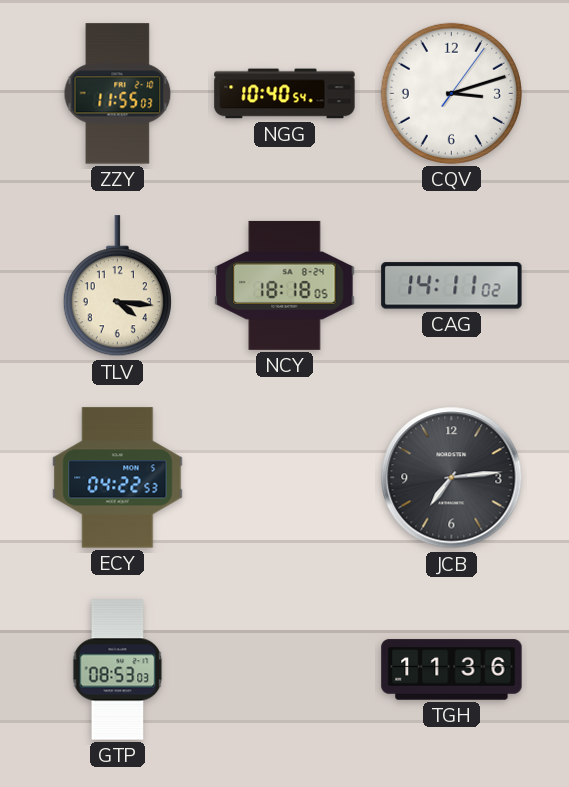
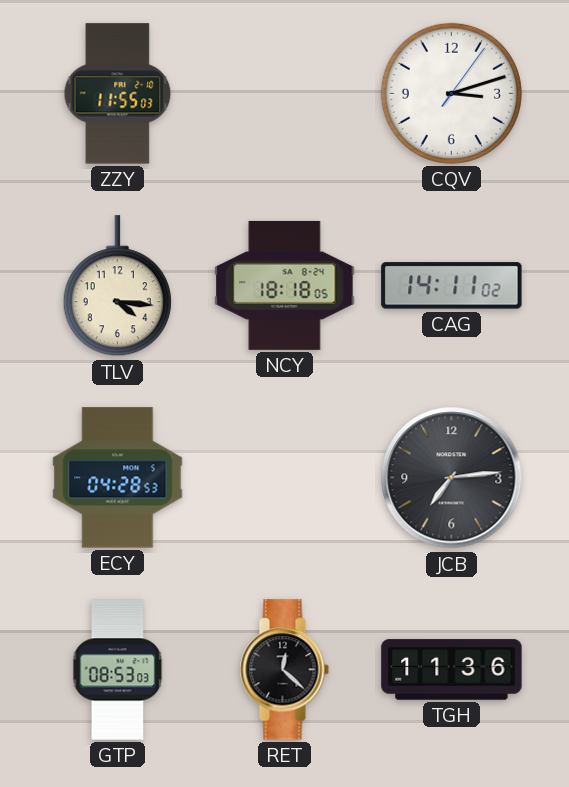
NGG: 10:40 -> none (285, 94)
ECY: 04:22 -> 04:28 (118, 478)
RET: none -> 12:22 (284, 670)
